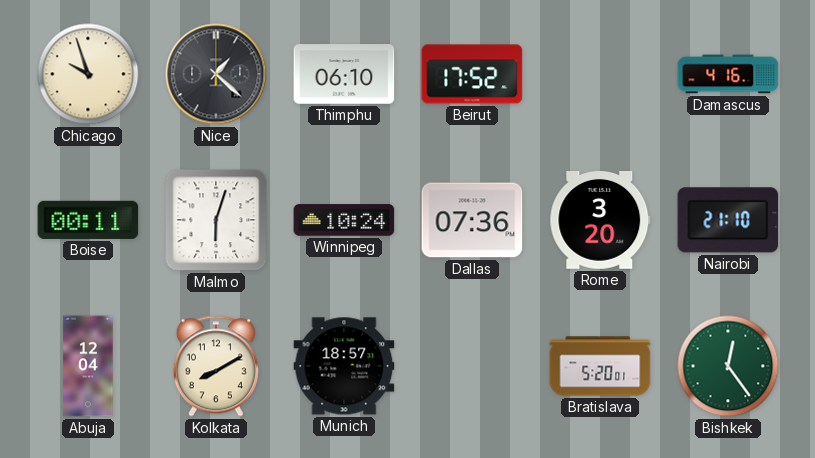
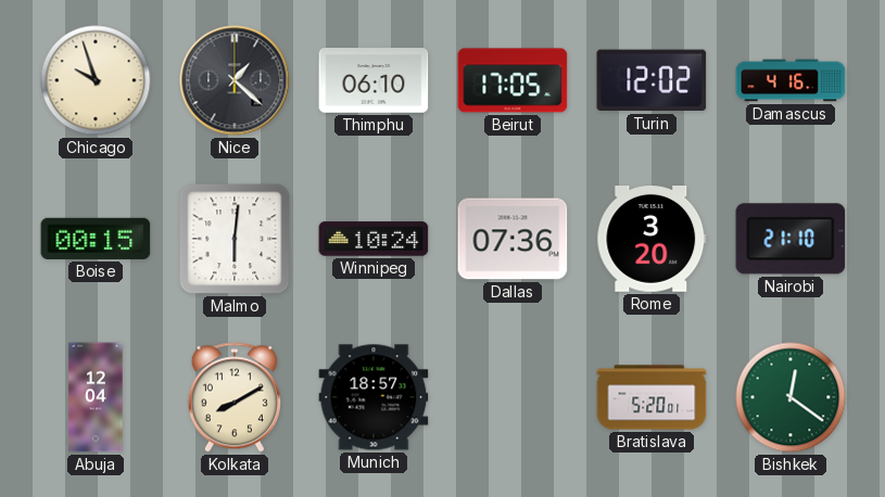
Beirut: 17:52 -> 17:05 (513, 80)
Turin: none -> 12:02 (652, 80)
Boise: 00:11 -> 00:15 (96, 239)
Malmo: 6:03 -> 6:01 (235, 239)
Bishkek: 12:24 -> 12:21 (791, 397)
